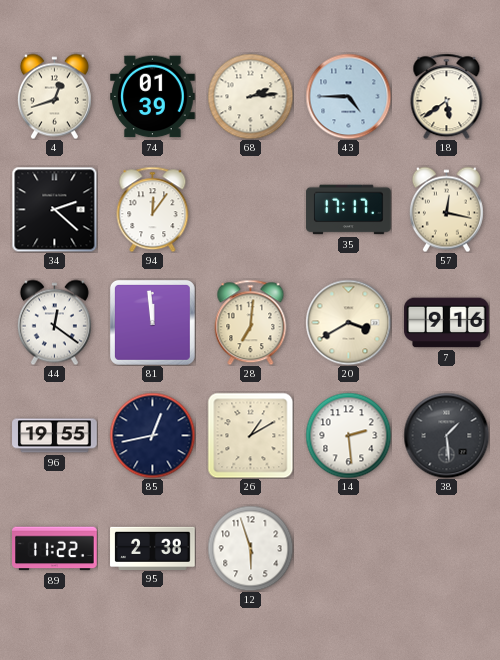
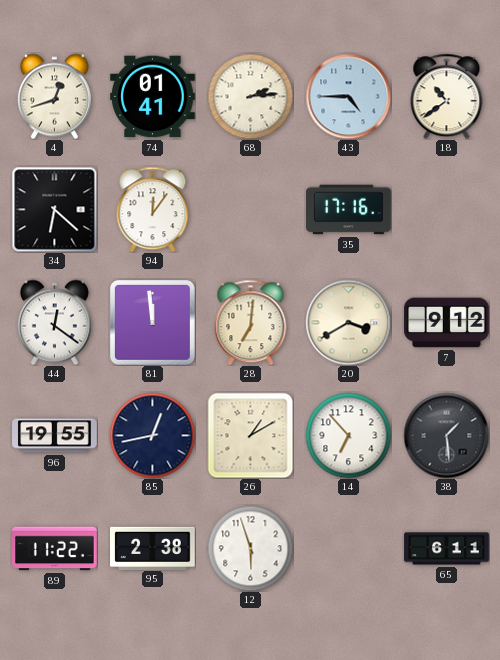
74: 01:39 -> 01:41 (153, 97)
18: 5:39 -> 10:39 (447, 96)
34: 2:22 -> 6:22 (54, 209)
35: 17:17 -> 17:16 (349, 210)
57: 12:17 -> none (446, 209)
7: 9:16 -> 9:12 (447, 323)
14: 2:29 -> 6:53 (348, 435)
65: none -> 6:11 (447, 549)
